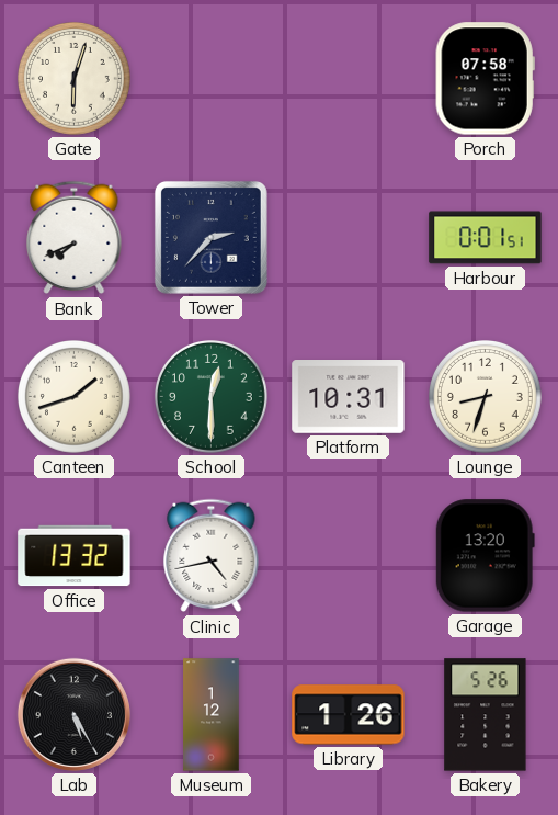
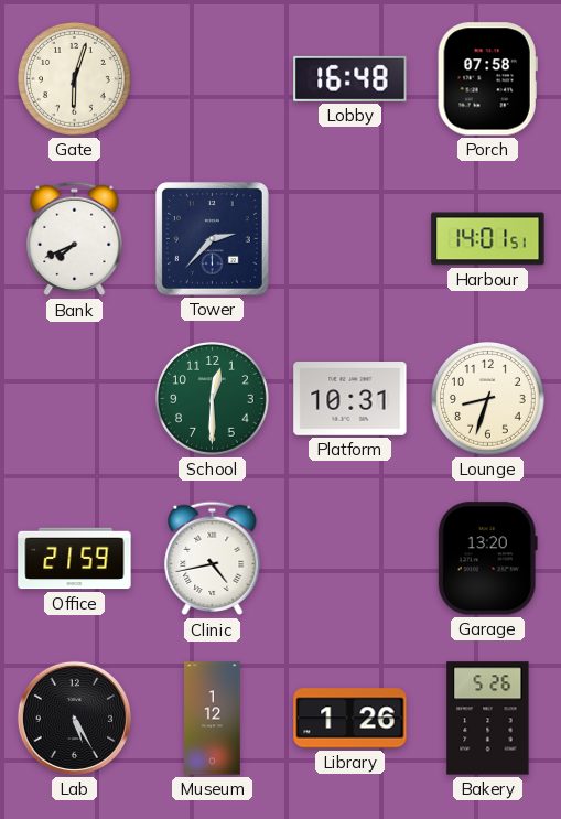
Lobby: none -> 16:48 (350, 78)
Harbour: 0:01 -> 14:01 (488, 239)
Canteen: 1:42 -> none (75, 397)
Office: 13:32 -> 21:59 (75, 559)
